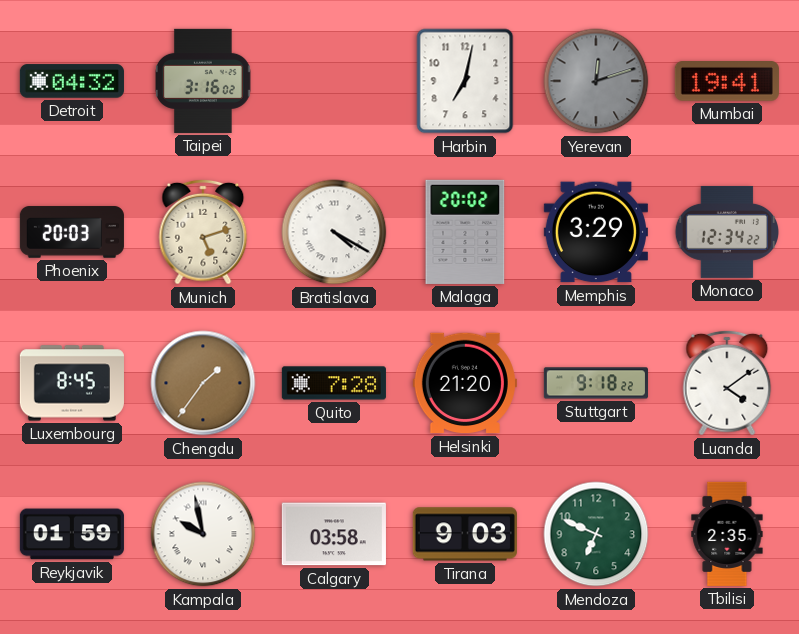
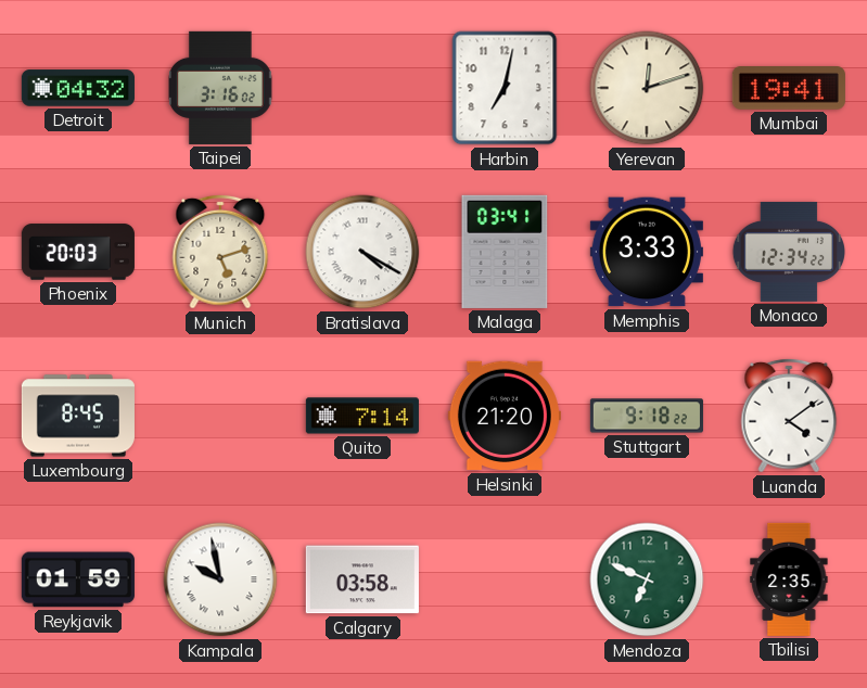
Yerevan dial: grey -> cream (647, 88)
Malaga: 20:02 -> 03:41 (505, 252)
Memphis: 3:29 -> 3:33 (647, 252)
Chengdu: 1:36 -> none (203, 383)
Quito: 7:28 -> 7:14 (362, 416)
Tirana: 9:03 -> none (465, 534)
